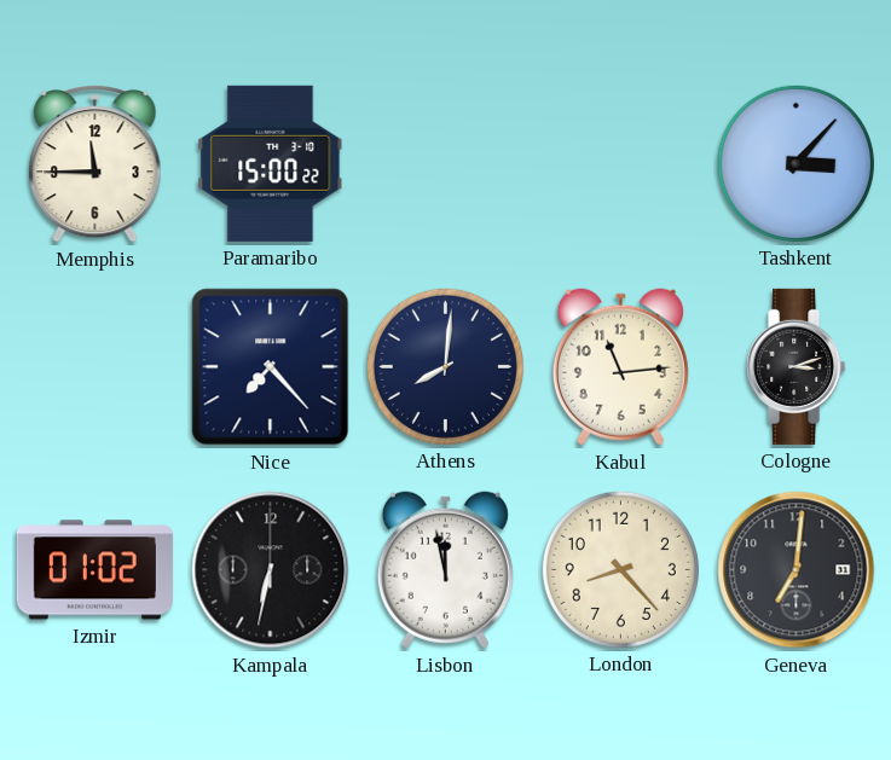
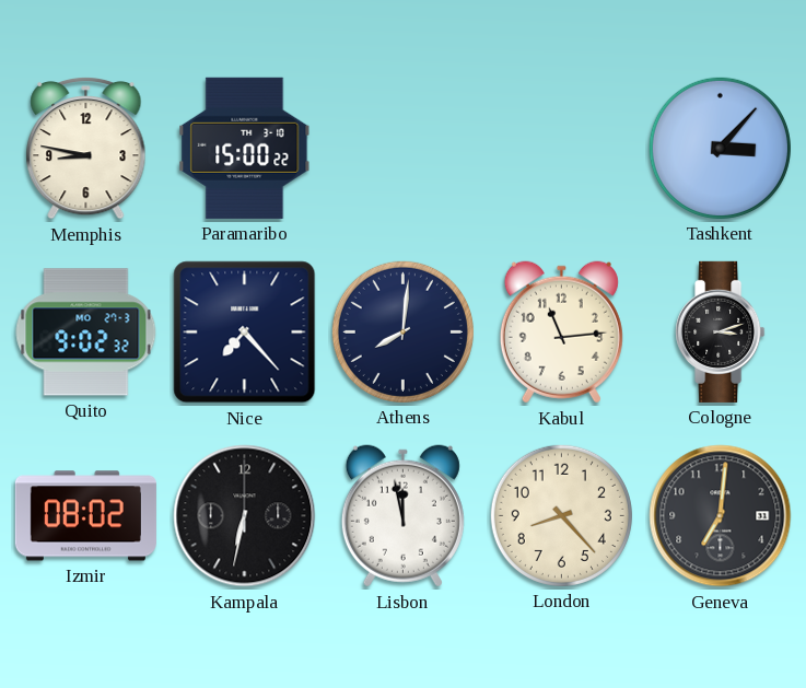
Memphis: 11:45 -> 8:47 (86, 148)
Quito: none -> 9:02 (86, 333)
Izmir: 01:02 -> 08:02 (85, 516)
